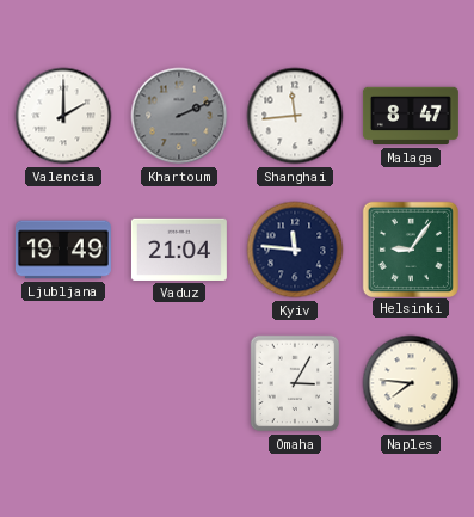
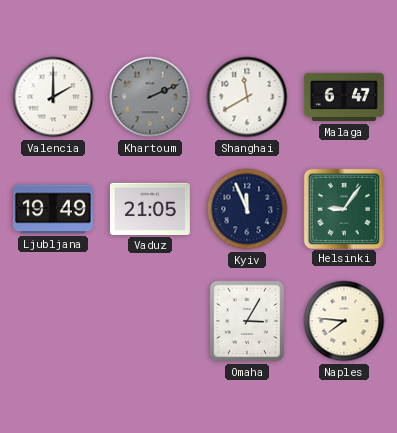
Shanghai: 11:44 -> 11:40 (247, 97)
Malaga: 8:47 -> 6:47 (344, 97)
Vaduz: 21:04 -> 21:05 (150, 209)
Kyiv: 11:46 -> 11:56 (247, 209)
